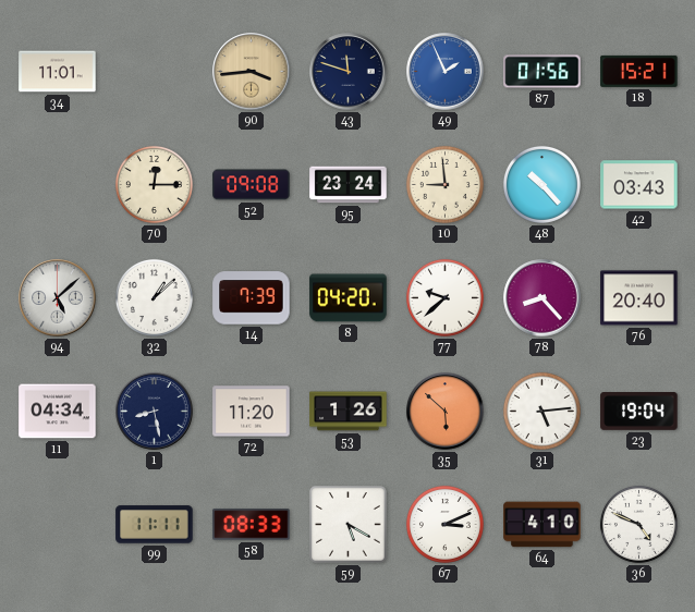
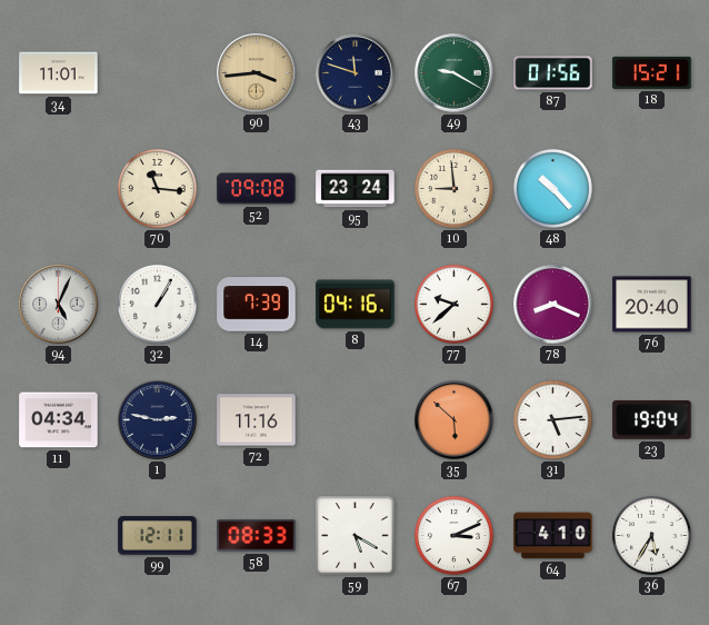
49: 1:56 -> 9:20 (455, 73)
49 dial: blue -> green (455, 73)
70: 12:15 -> 11:16 (157, 188)
42: 03:43 -> none (639, 185)
94: 5:08 -> 5:04 (59, 305)
32: 1:08 -> 1:05 (157, 304)
8: 04:20 -> 04:16 (356, 305)
78: 8:23 -> 8:19 (553, 305)
1: 8:28 -> 2:47 (158, 420)
72: 11:20 -> 11:16 (257, 420)
53: 1:26 -> none (349, 412)
99: 11:11 -> 12:11 (158, 536)
36: 4:49 -> 5:35 (651, 535)
